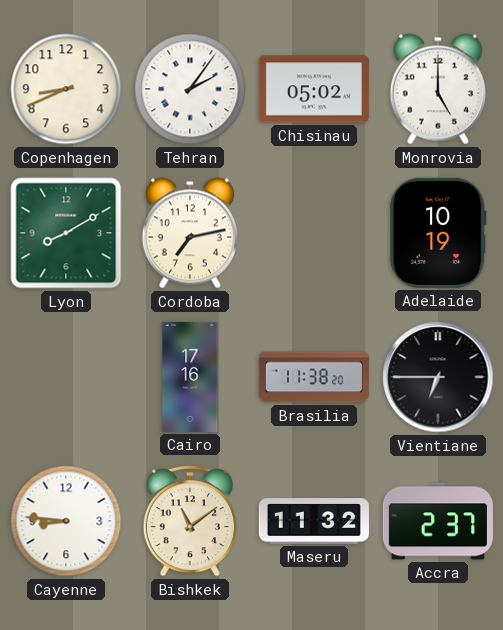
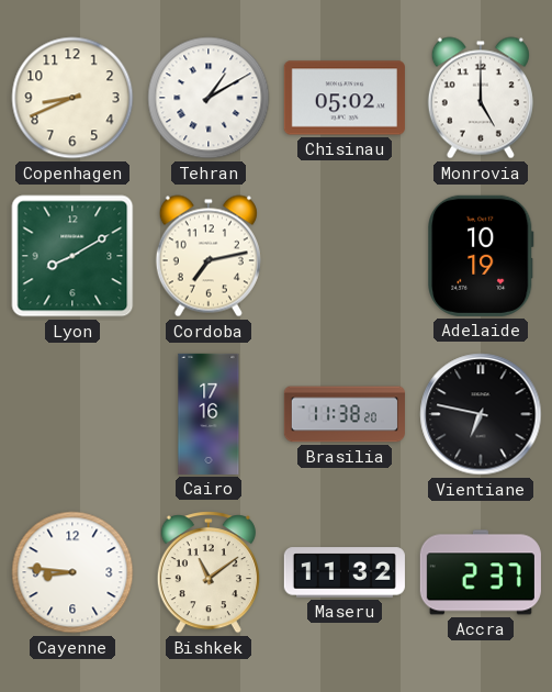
Tehran: 2:06 -> 1:10 (209, 98)
Vientiane: 6:45 -> 6:47 (481, 414)
